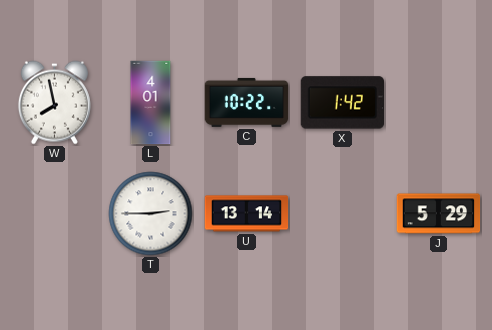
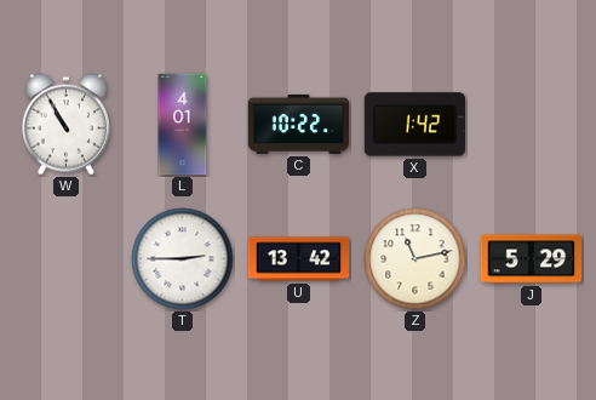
W: 7:58 -> 10:55 (65, 125)
U: 13:14 -> 13:42 (299, 259)
Z: none -> 11:13 (416, 259)
